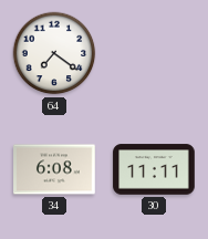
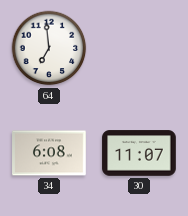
64: 7:21 -> 6:59 (49, 48)
30: 11:11 -> 11:07 (139, 153)
